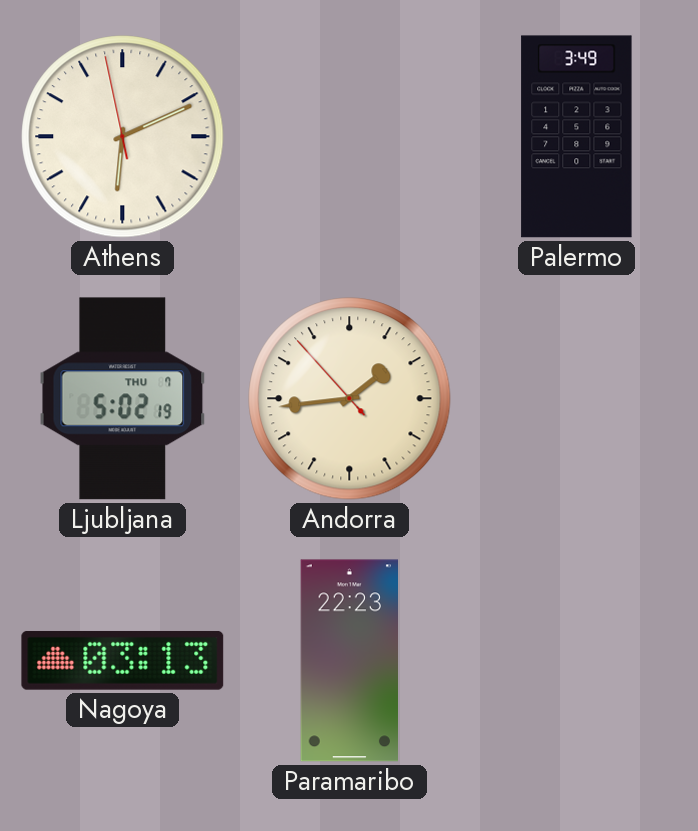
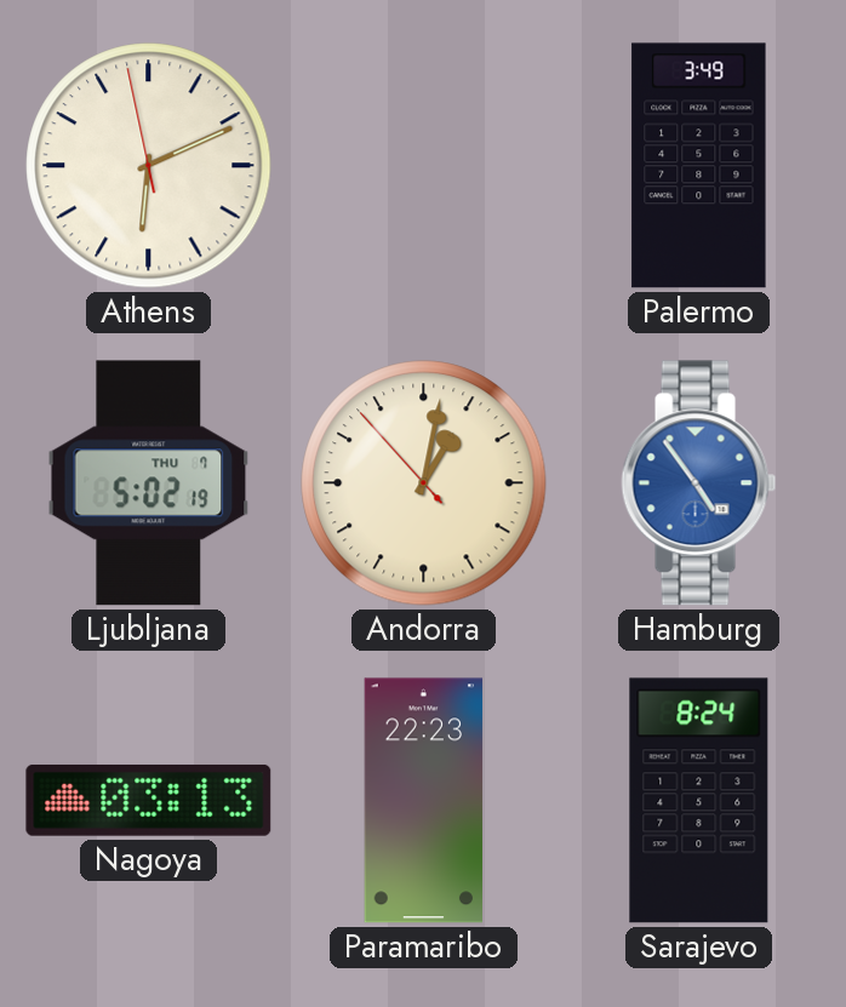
Andorra: 1:43 -> 1:01 (424, 484)
Hamburg: none -> 4:54 (699, 484)
Sarajevo: none -> 8:24 (699, 801)
